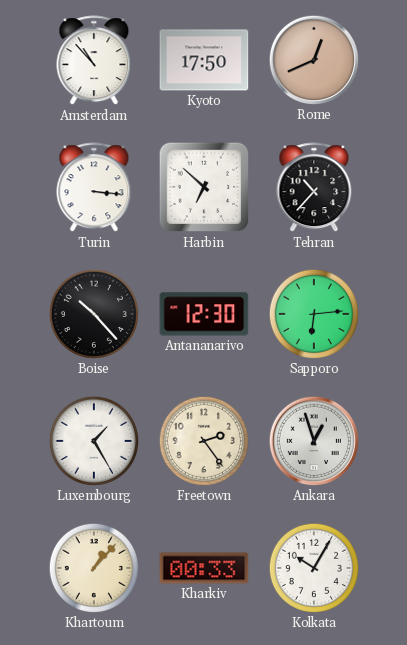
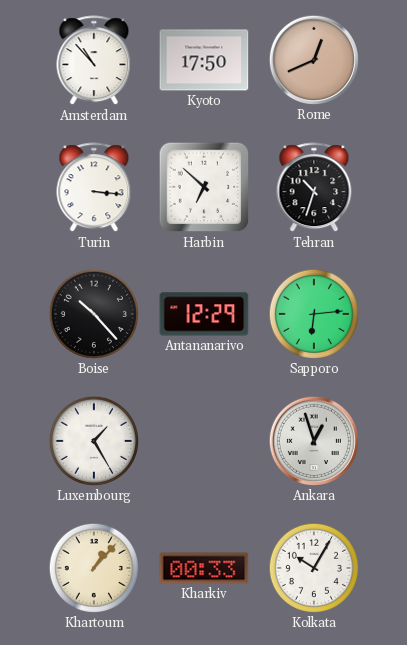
Tehran: 10:37 -> 10:33 (314, 188)
Antananarivo: 12:30 -> 12:29 (204, 314)
Freetown: 2:24 -> none (204, 441)
